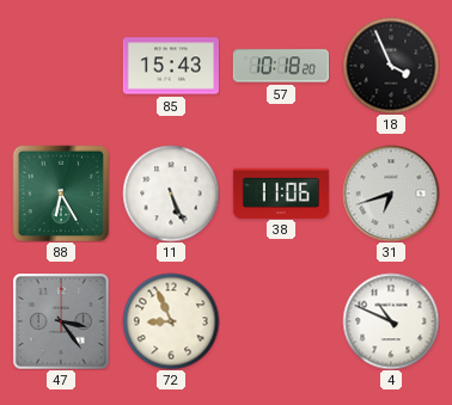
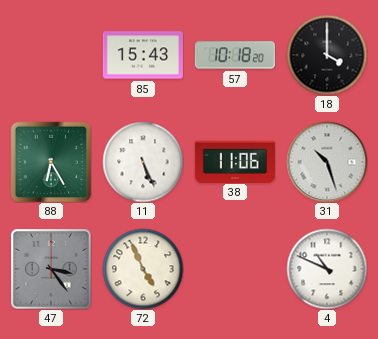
18: 3:56 -> 4:00 (327, 55)
31: 6:42 -> 10:27 (327, 162)
72: 8:56 -> 4:56 (143, 269)
